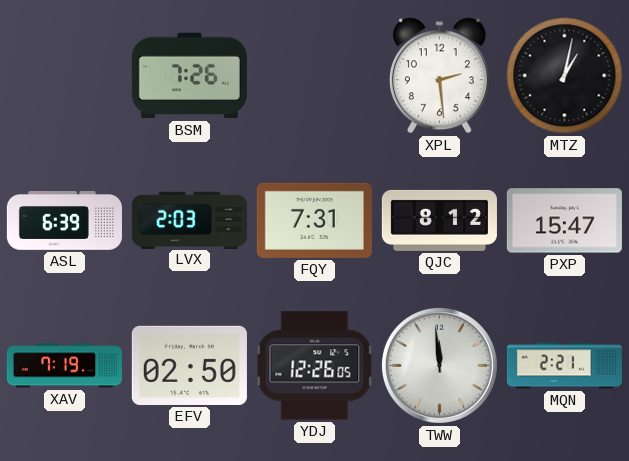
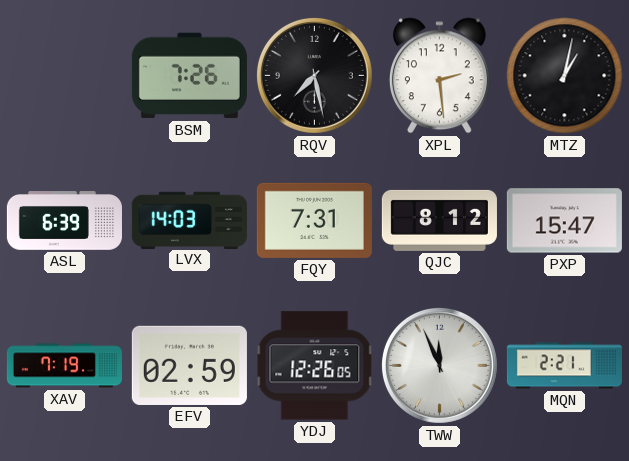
RQV: none -> 7:28 (314, 75)
LVX: 2:03 -> 14:03 (189, 220)
EFV: 02:50 -> 02:59 (189, 365)
TWW: 11:59 -> 11:56 (439, 365)
